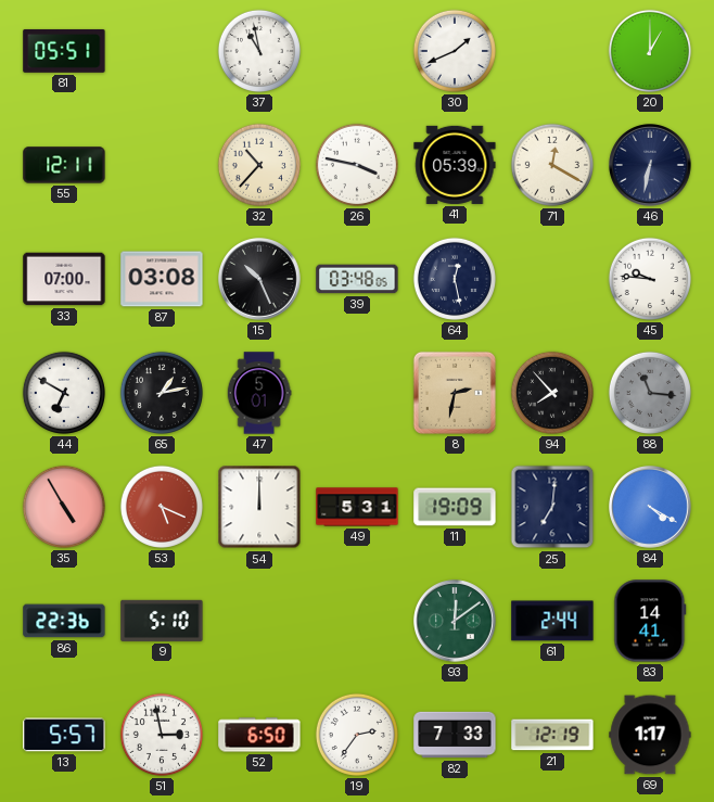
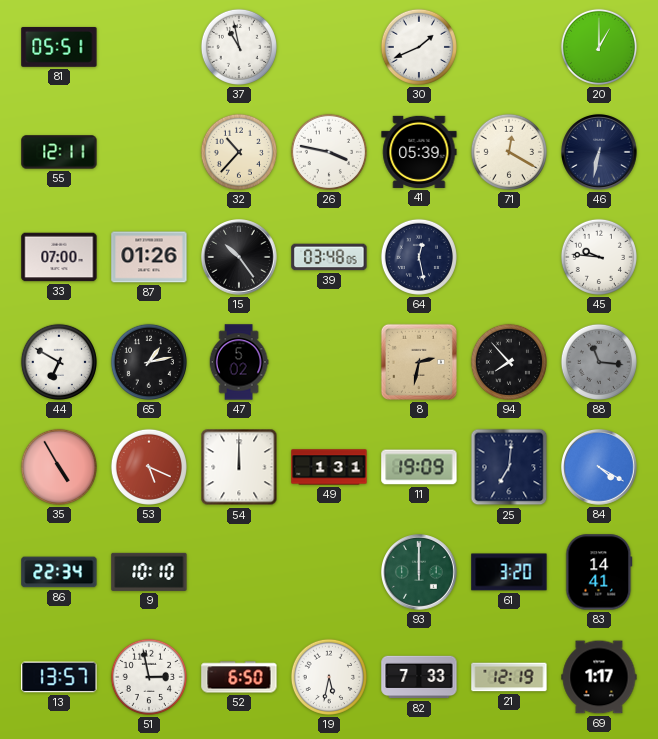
87: 03:08 -> 01:26 (149, 257)
15: 10:26 -> 10:24 (240, 258)
47: 5:01 -> 5:02 (239, 362)
49: 5:31 -> 1:31 (329, 467)
86: 22:36 -> 22:34 (59, 572)
9: 5:10 -> 10:10 (149, 572)
93: 12:09 -> 12:00 (420, 573)
61: 2:44 -> 3:20 (509, 572)
13: 5:57 -> 13:57 (59, 677)
19: 2:36 -> 5:32 (329, 677)
